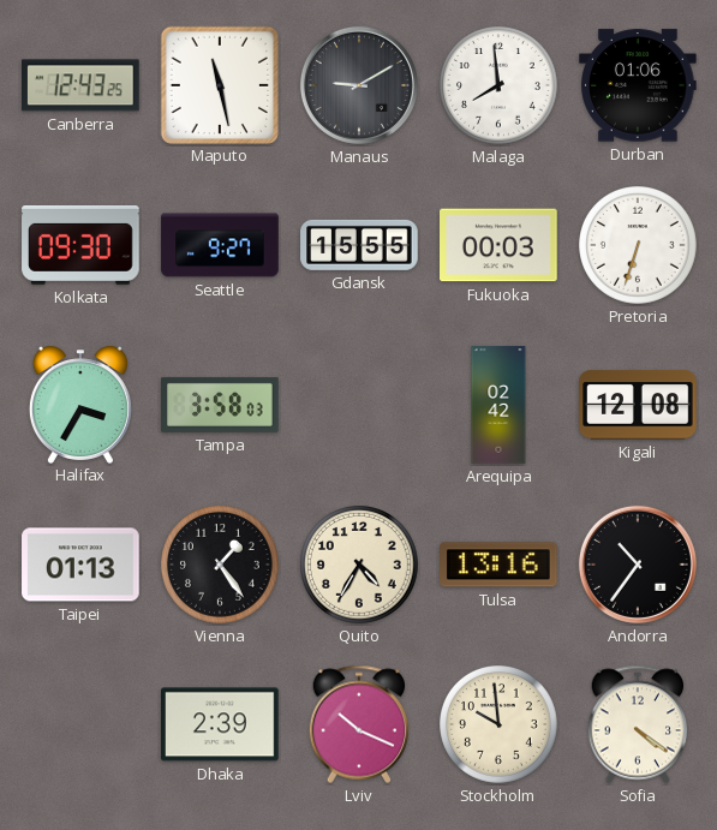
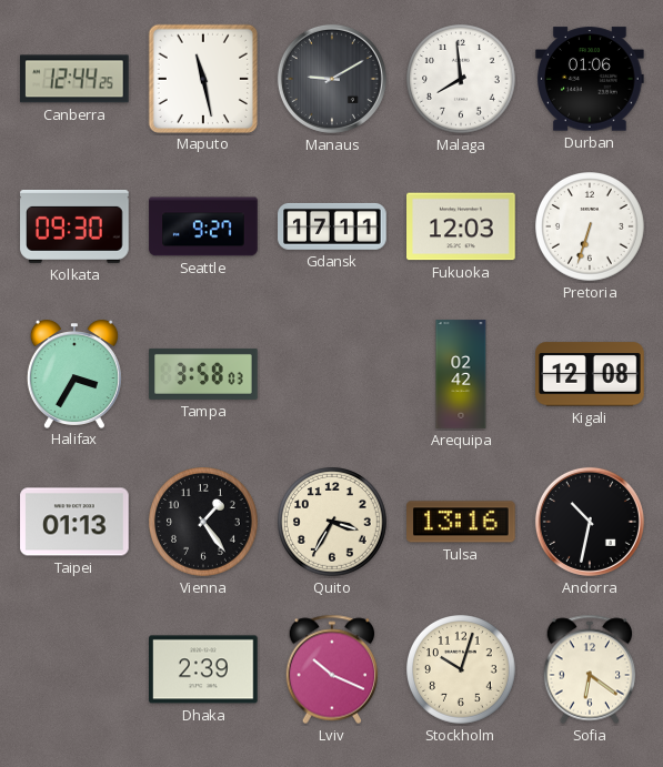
Canberra: 12:43 -> 12:44 (76, 79)
Gdansk: 15:55 -> 17:11 (332, 226)
Fukuoka: 00:03 -> 12:03 (461, 226)
Quito: 4:35 -> 3:35 (333, 523)
Andorra: 10:36 -> 10:32 (590, 522)
Stockholm: 9:59 -> 10:03 (462, 670)
Sofia: 4:21 -> 6:21 (590, 669)
